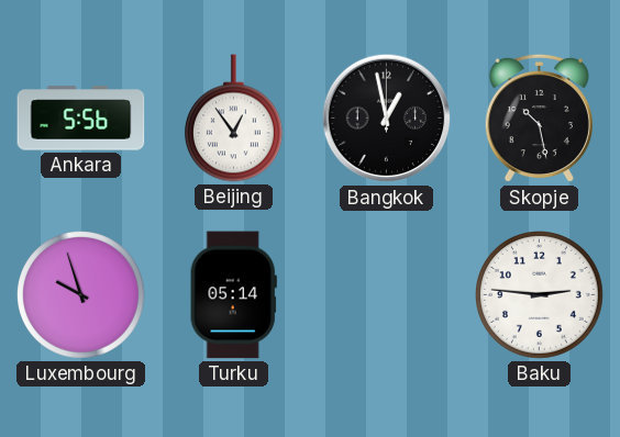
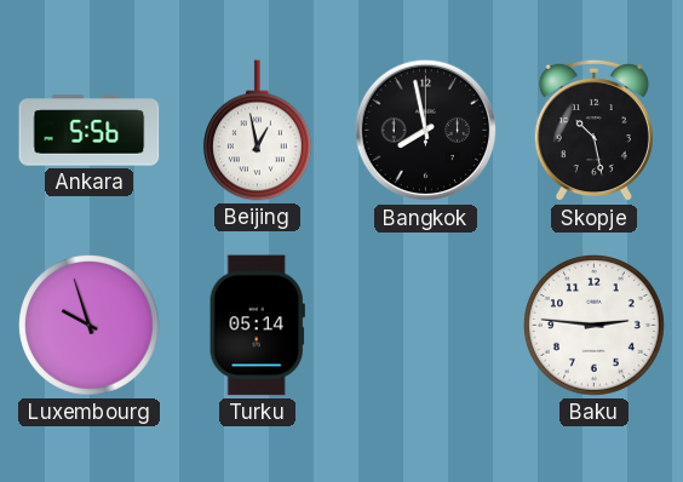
Beijing: 12:54 -> 12:58 (257, 131)
Bangkok: 12:58 -> 7:58 (426, 131)
